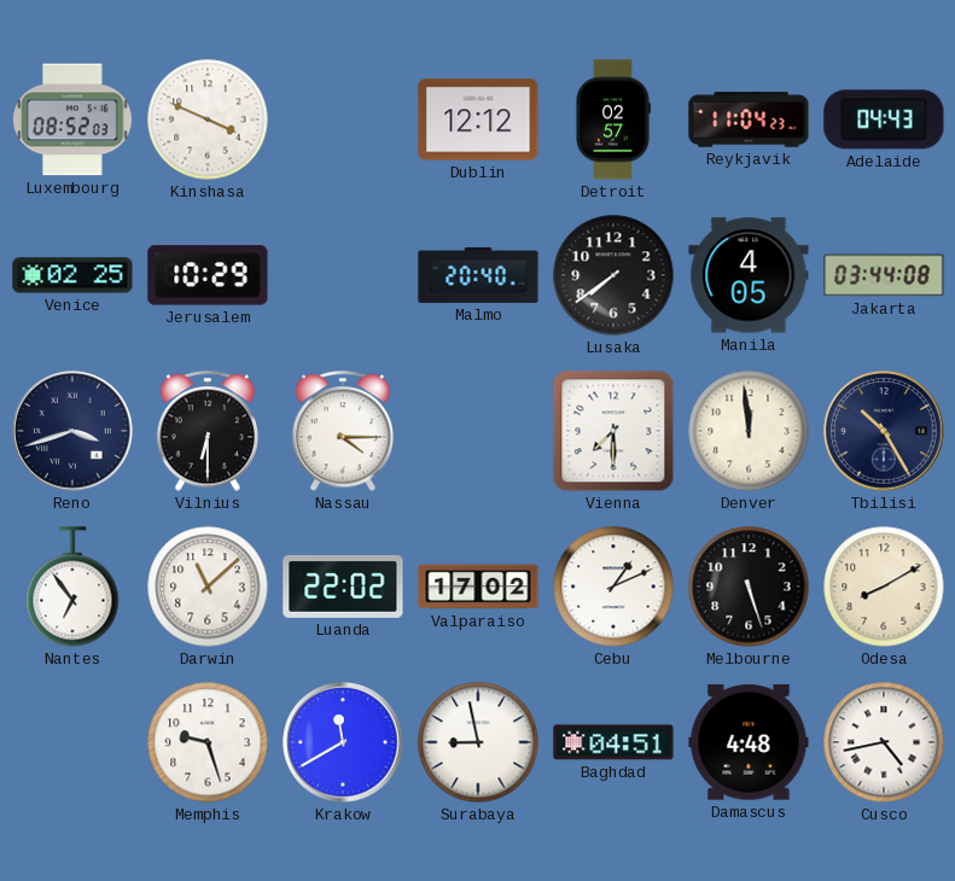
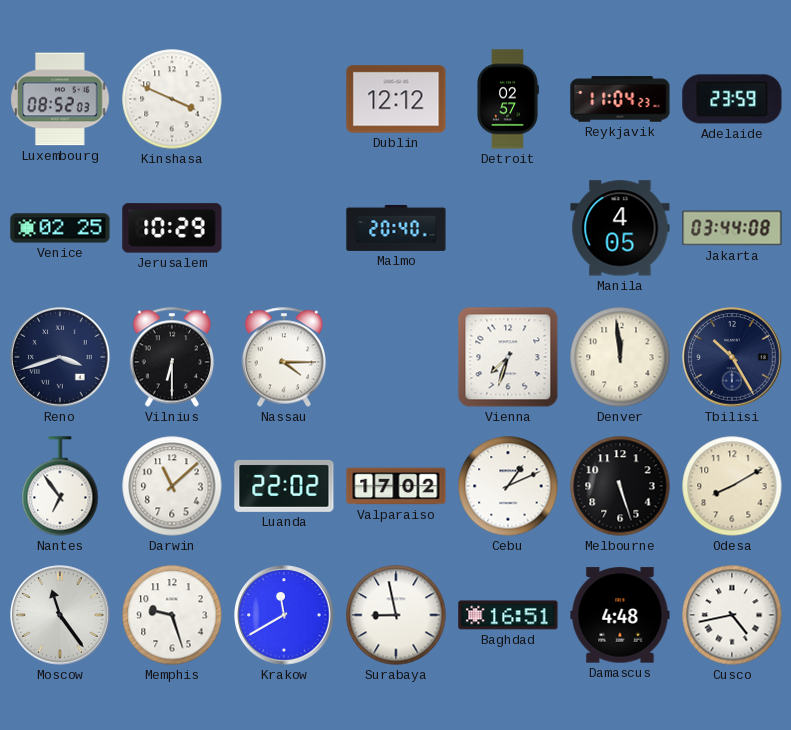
Adelaide: 04:43 -> 23:59 (732, 99)
Lusaka: 7:39 -> none (613, 275)
Vienna: 7:30 -> 7:33 (508, 357)
Moscow: none -> 11:24 (60, 615)
Baghdad: 04:51 -> 16:51 (508, 615)
